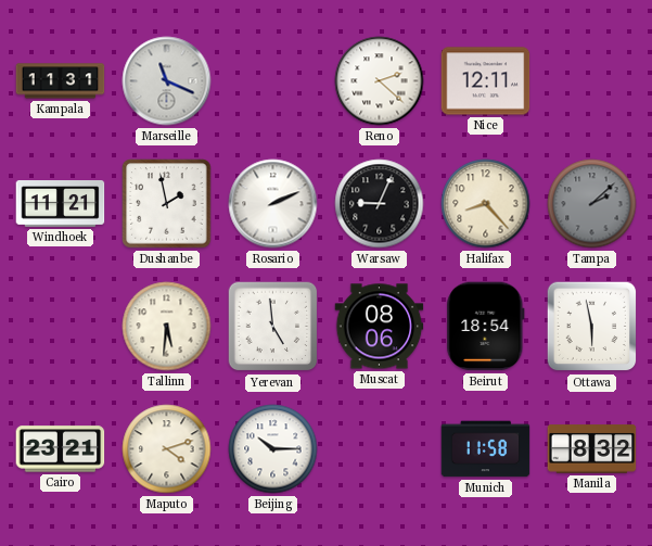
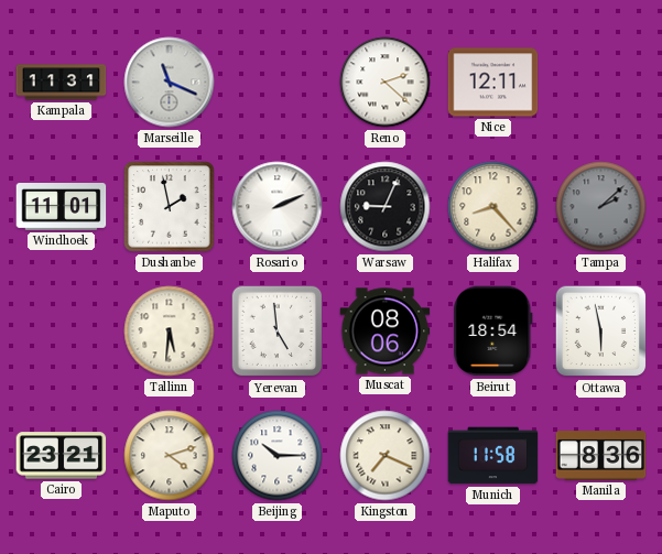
Windhoek: 11:21 -> 11:01 (62, 207)
Kingston: none -> 7:19 (386, 456)
Manila: 8:32 -> 8:36 (601, 456)
